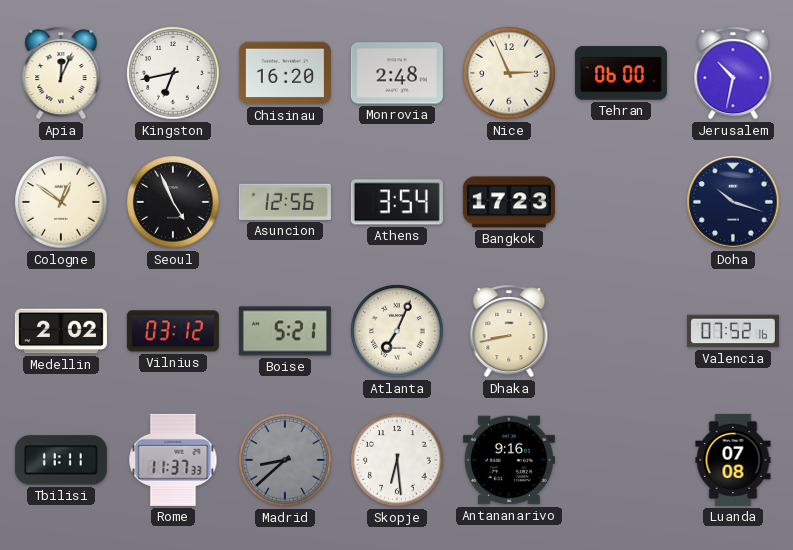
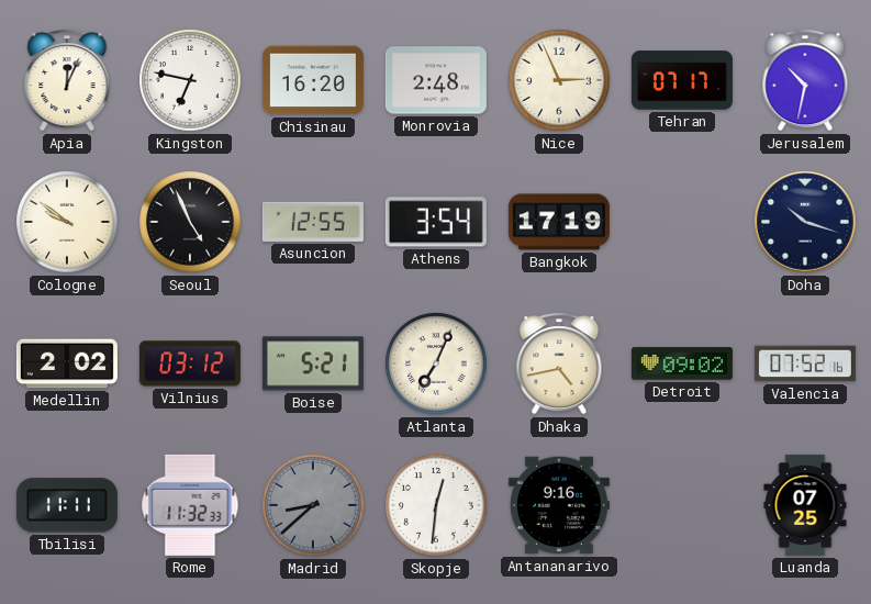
Kingston: 6:43 -> 6:47 (190, 80)
Tehran: 06:00 -> 07:17 (682, 80)
Cologne: 12:51 -> 9:51 (67, 222)
Asuncion: 12:56 -> 12:55 (313, 222)
Bangkok: 17:23 -> 17:19 (559, 222)
Dhaka: 8:43 -> 4:43 (559, 363)
Detroit: none -> 09:02 (682, 363)
Rome: 11:37 -> 11:32 (190, 505)
Skopje: 6:29 -> 12:31 (436, 505)
Luanda: 07:08 -> 07:25 (805, 505)
